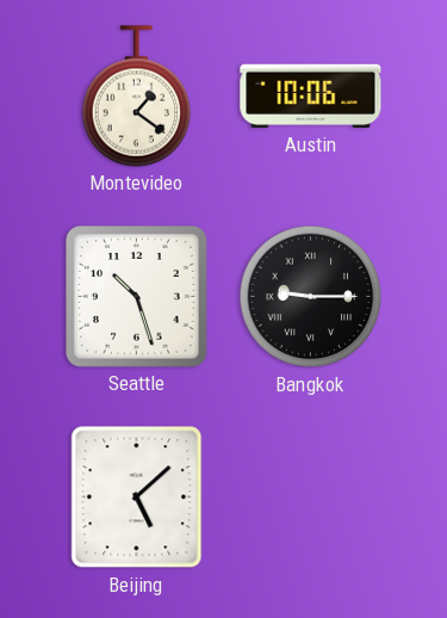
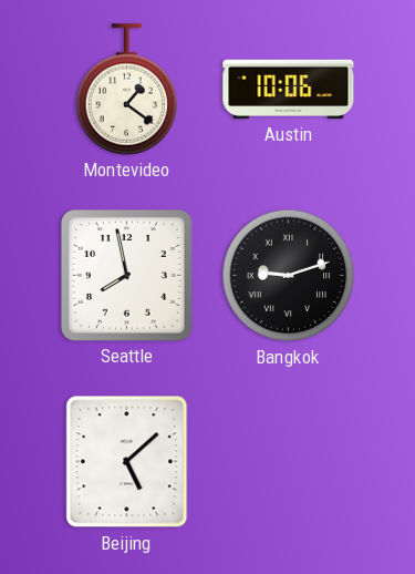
Seattle: 10:27 -> 7:58 (126, 275)
Bangkok: 9:15 -> 9:12 (289, 276)
